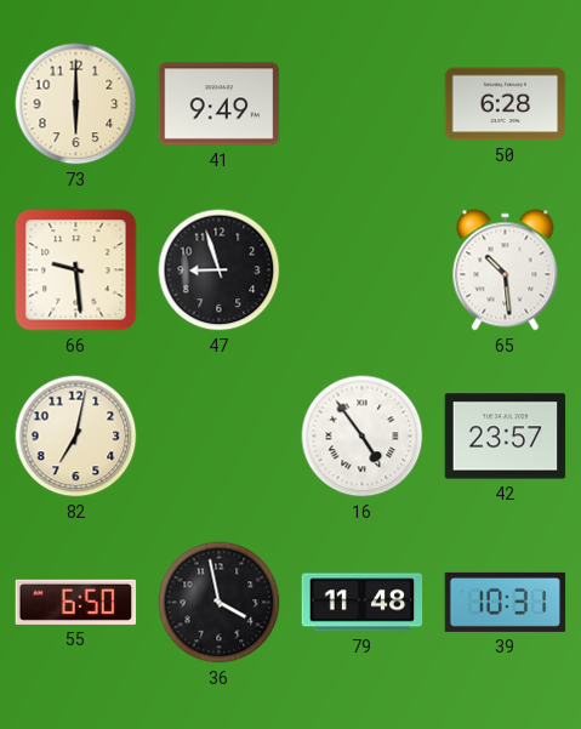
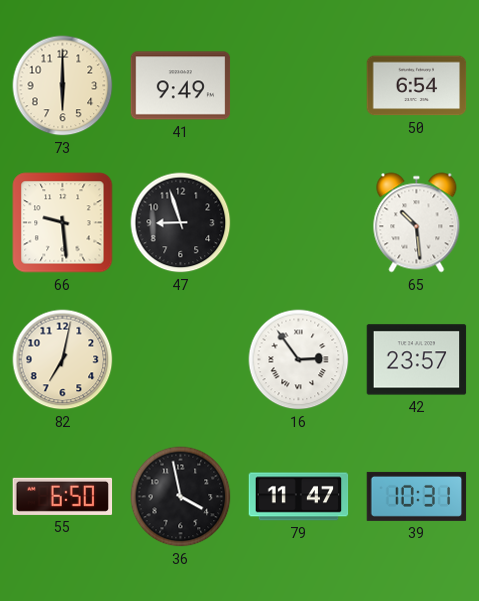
50: 6:28 -> 6:54 (417, 86)
16: 4:54 -> 2:54 (299, 360)
79: 11:48 -> 11:47 (299, 497)
